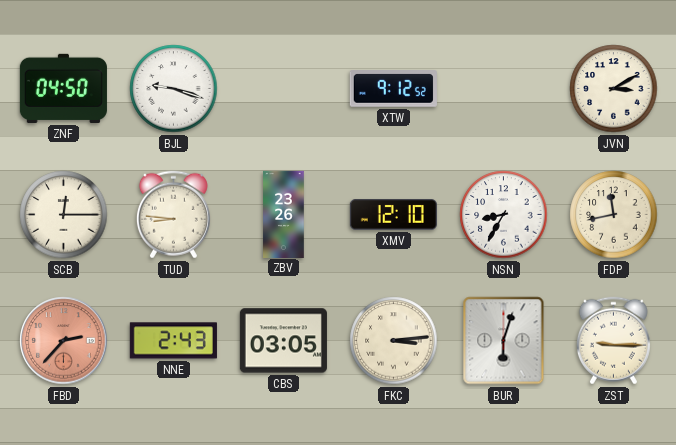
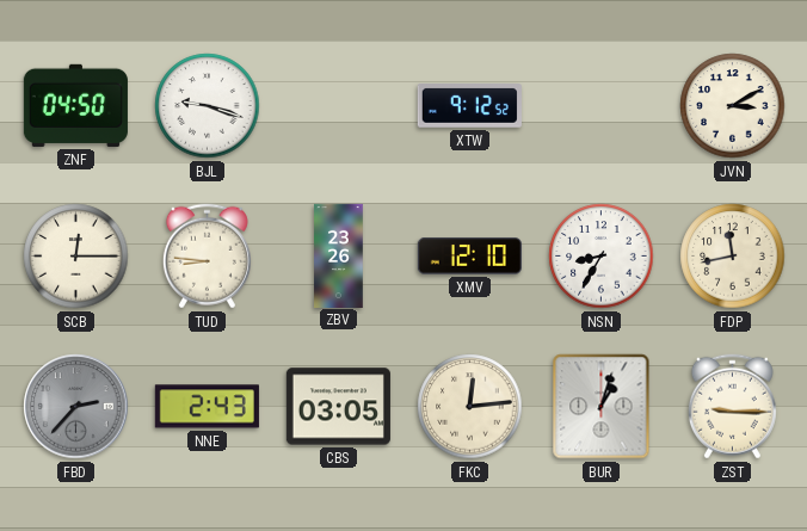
FBD dial: salmon -> grey (76, 407)
FKC: 3:14 -> 12:14 (470, 407)
BUR: 6:03 -> 1:03 (602, 407)
